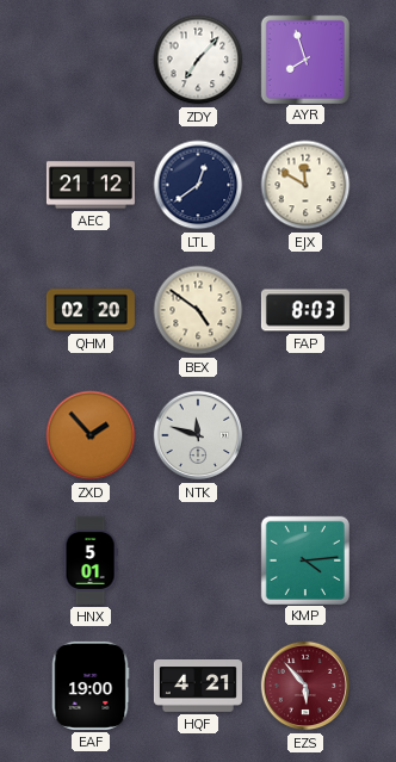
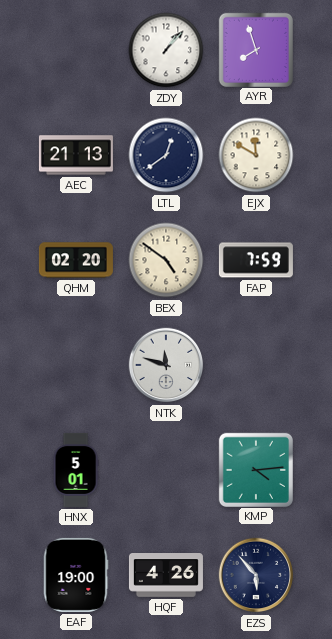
ZDY: 7:07 -> 1:07 (166, 50)
AEC: 21:12 -> 21:13 (76, 155)
FAP: 8:03 -> 7:59 (256, 260)
ZXD: 1:53 -> none (91, 435)
HQF: 4:21 -> 4:26 (166, 575)
EZS dial: burgundy -> navy (256, 575)
